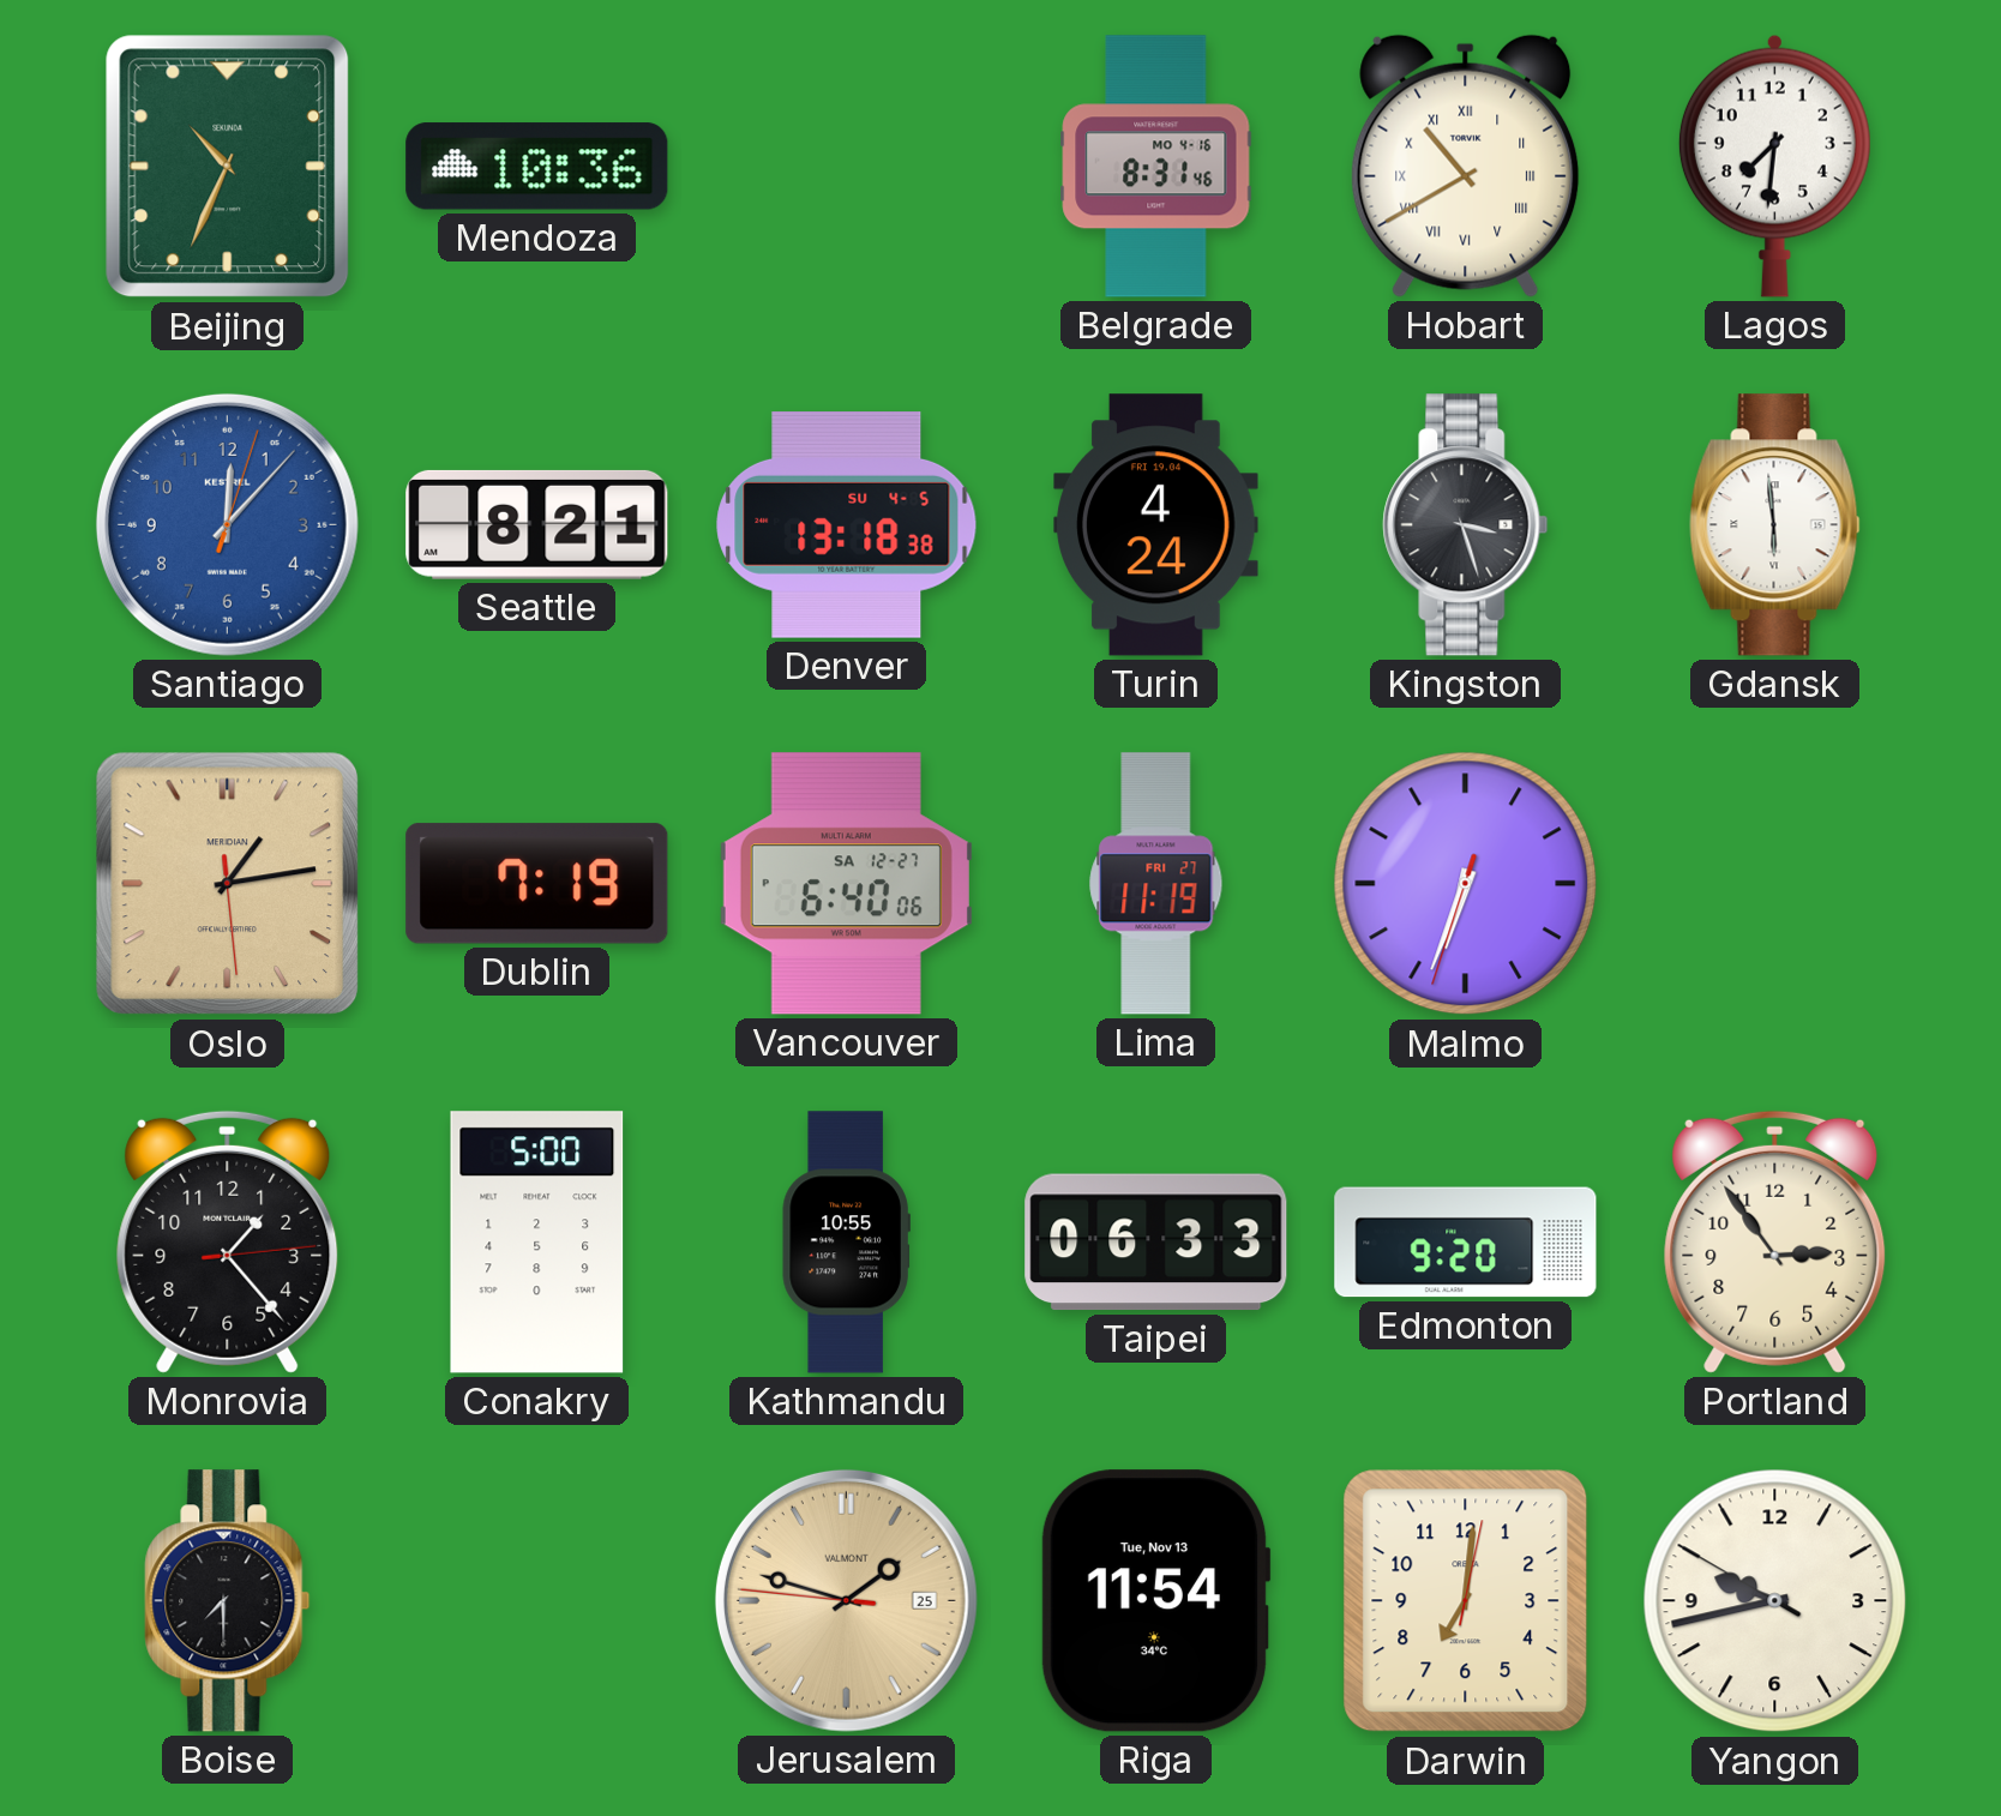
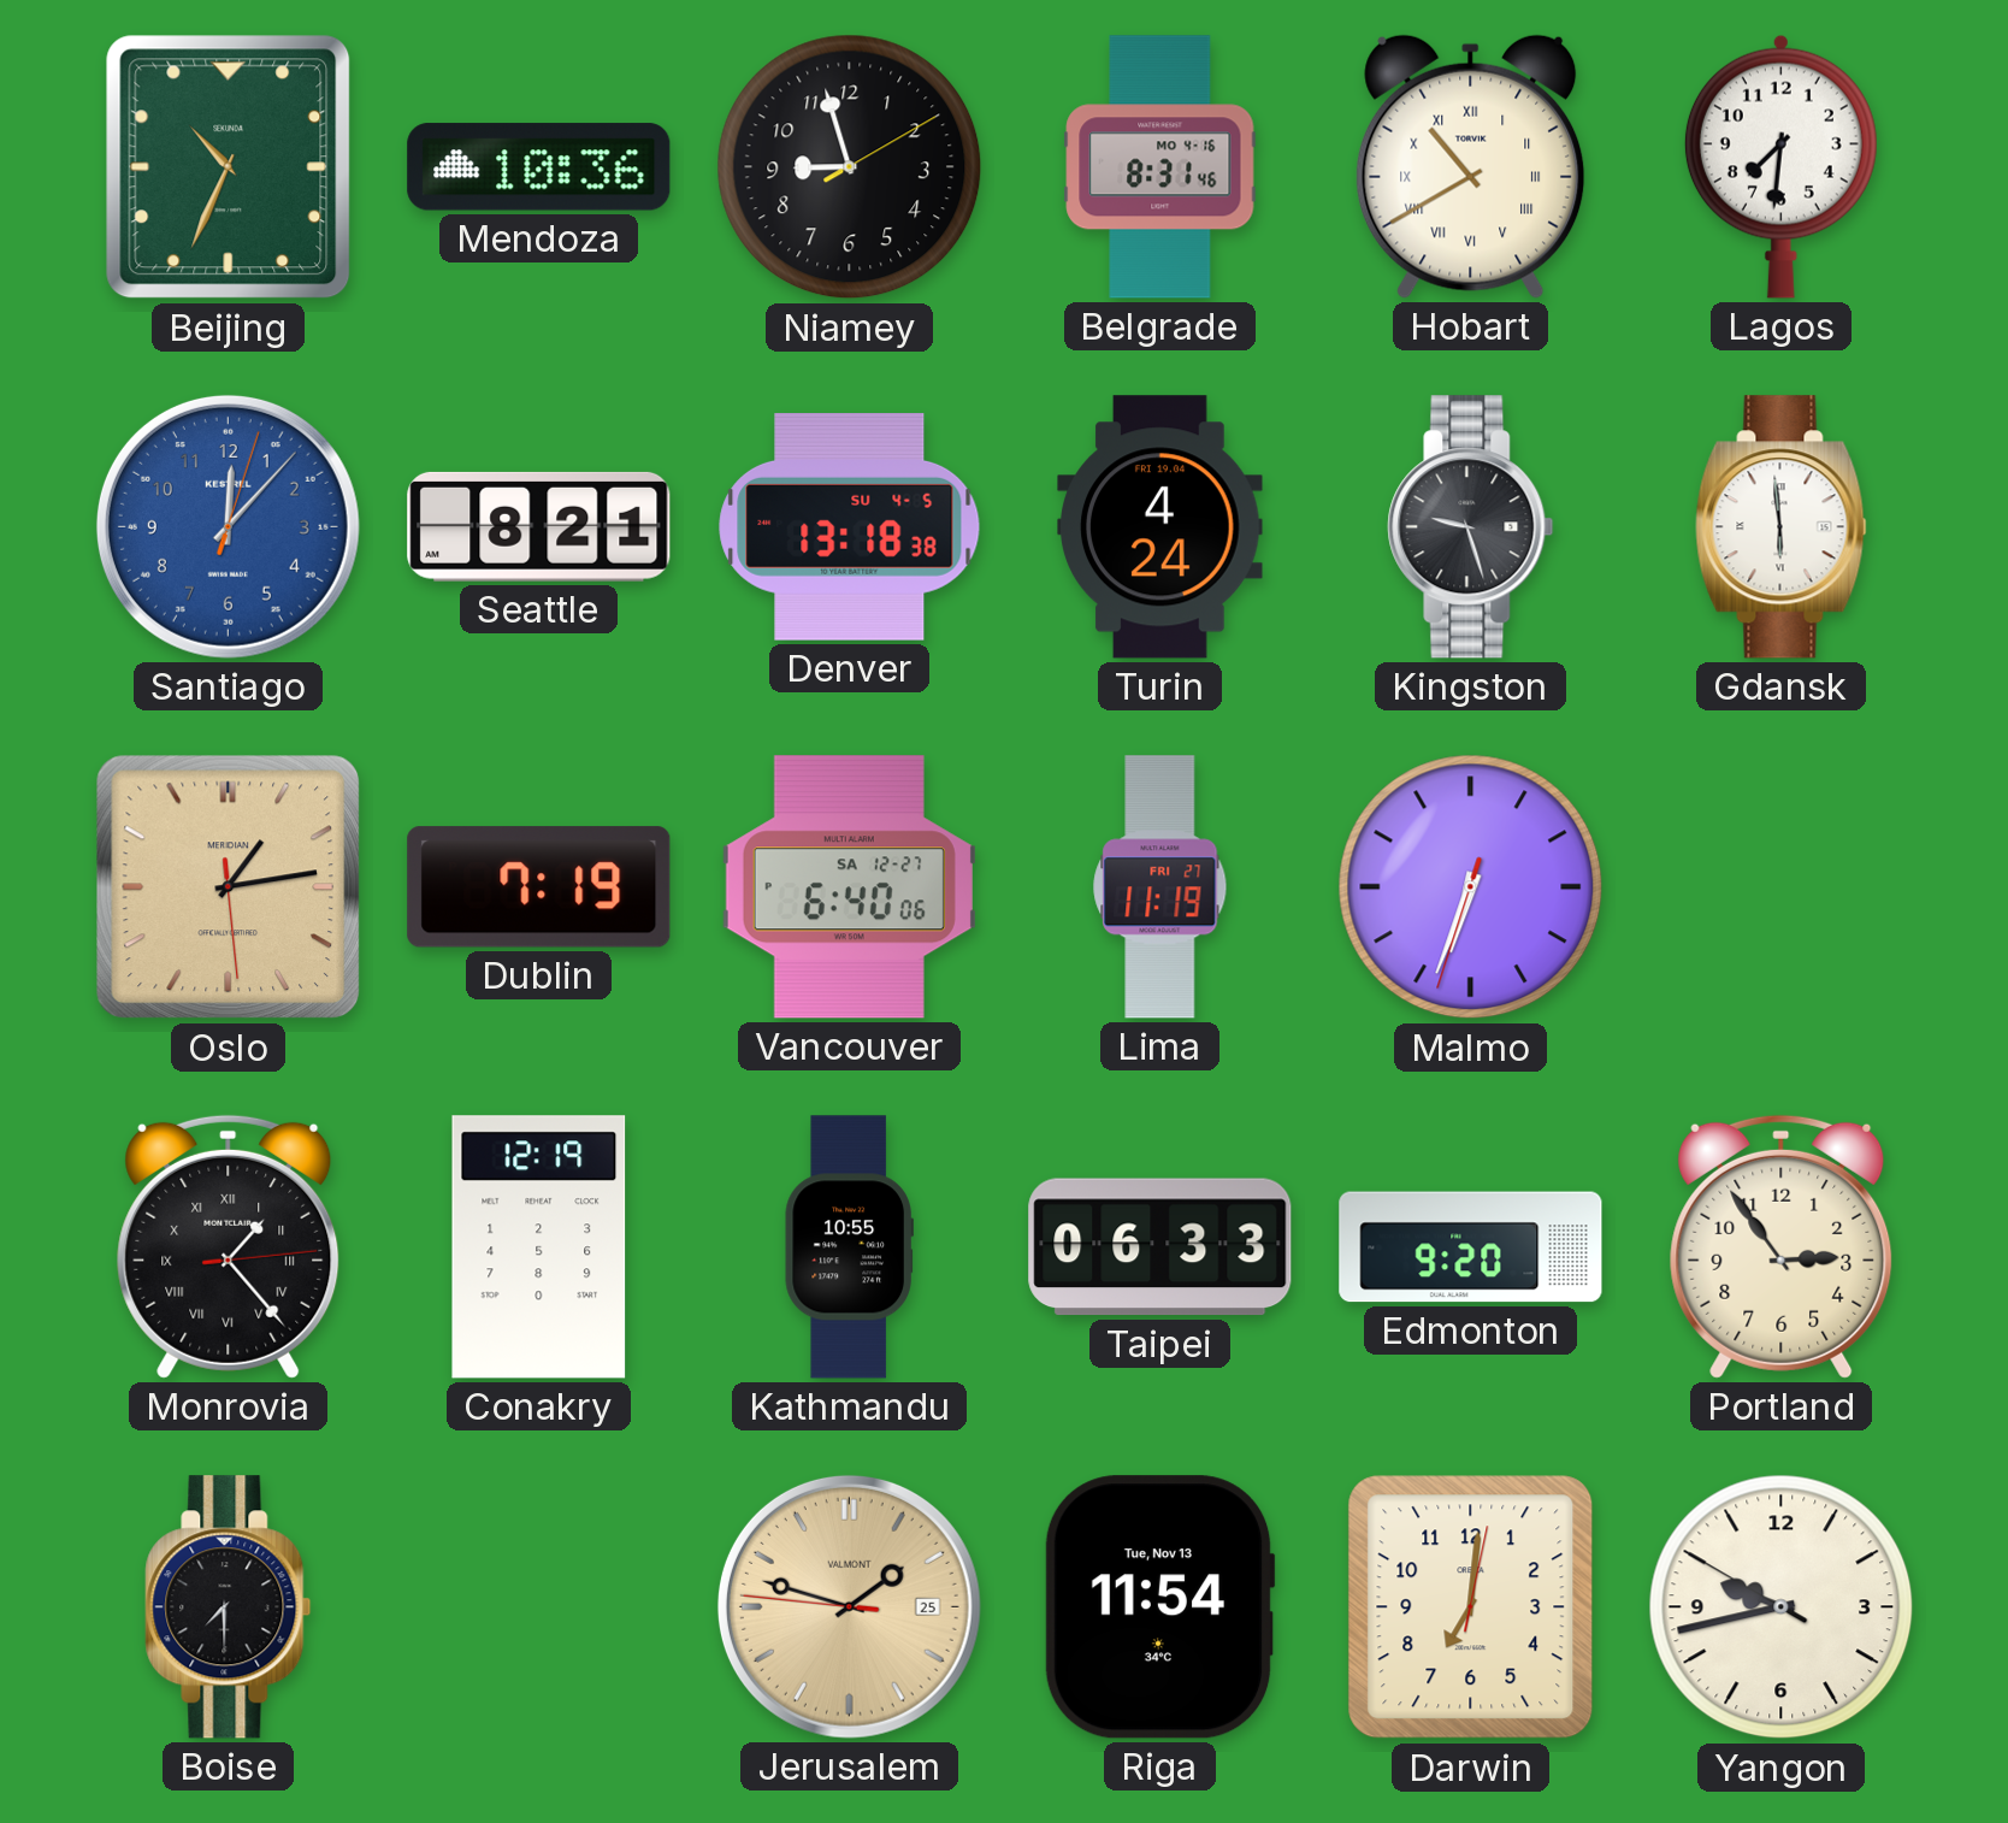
Niamey: none -> 8:57 (850, 167)
Kingston: 3:27 -> 9:27 (1471, 527)
Monrovia numerals: Arabic -> Roman (229, 1246)
Conakry: 5:00 -> 12:19 (539, 1247)
